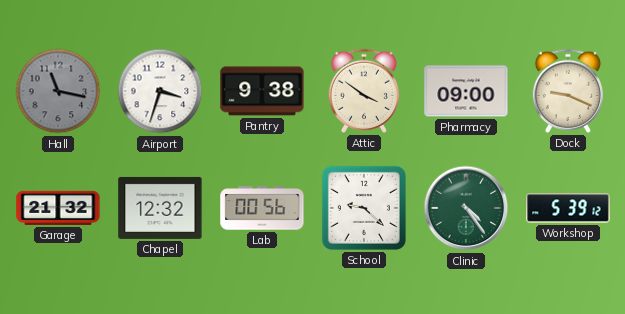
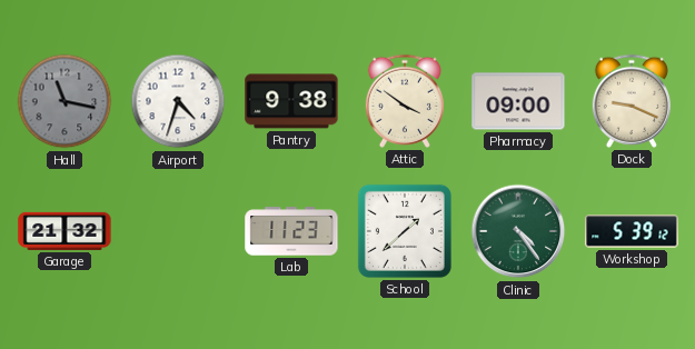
Airport: 3:33 -> 4:33 (178, 101)
Chapel: 12:32 -> none (160, 208)
Lab: 00:56 -> 11:23 (291, 231)
School: 9:22 -> 1:38 (405, 231)
